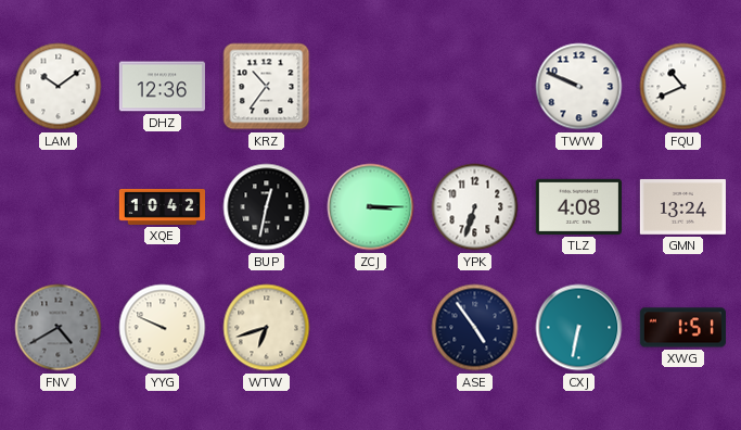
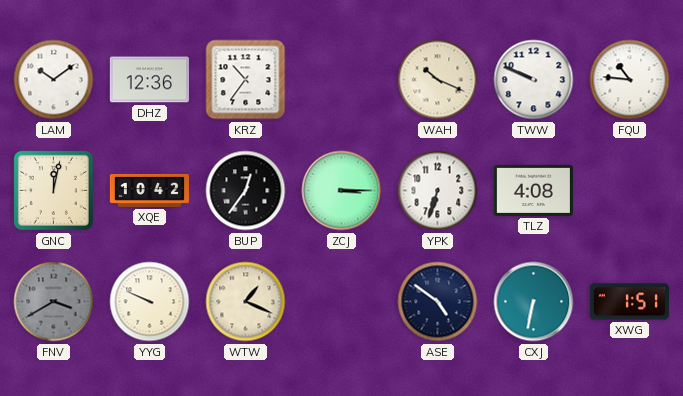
WAH: none -> 10:19 (438, 80)
FQU: 10:41 -> 10:46 (630, 80)
GNC: none -> 12:02 (53, 190)
BUP: 12:32 -> 12:36 (246, 191)
GMN: 13:24 -> none (682, 206)
FNV: 4:40 -> 3:40 (54, 302)
WTW: 6:42 -> 1:19 (246, 302)
ASE: 4:54 -> 4:51 (438, 302)
